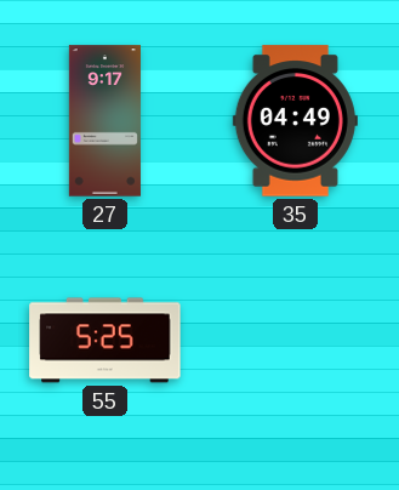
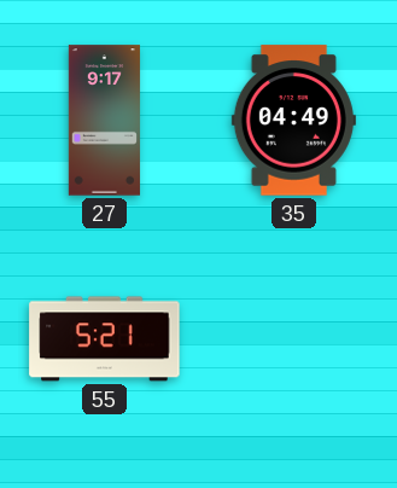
55: 5:25 -> 5:21 (105, 339)
